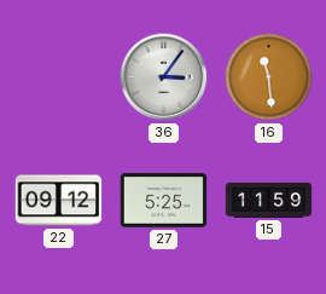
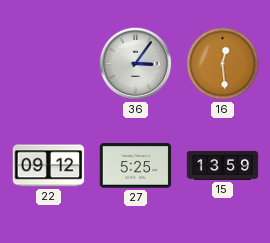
16: 11:29 -> 12:29 (223, 64)
15: 11:59 -> 13:59 (223, 165)
